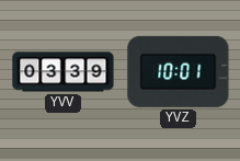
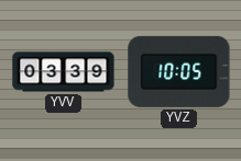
YVZ: 10:01 -> 10:05 (179, 71)
